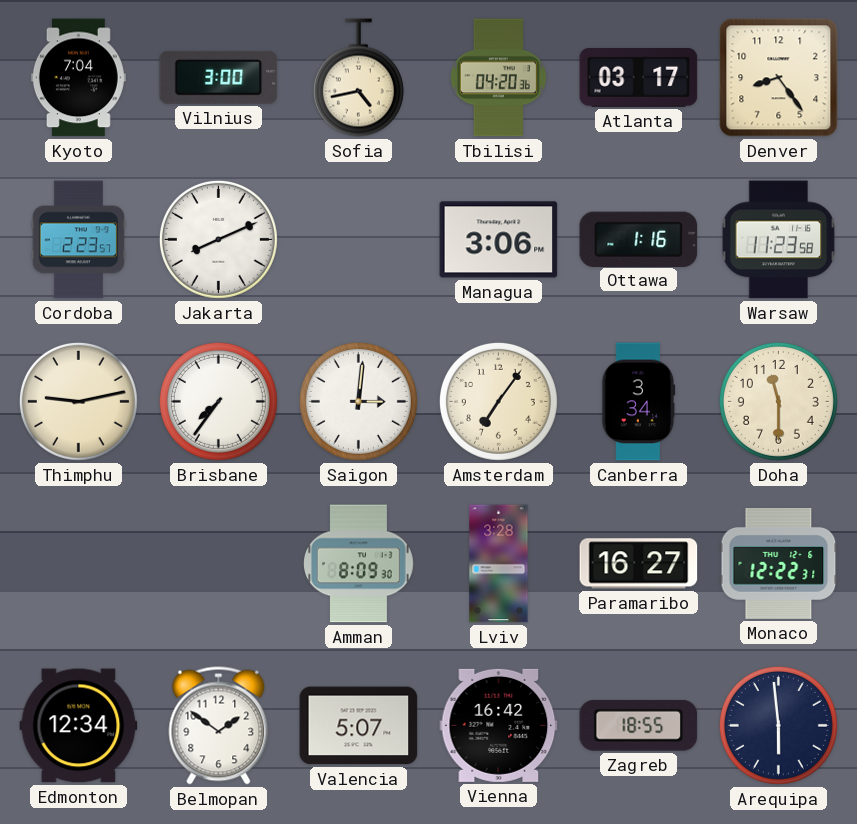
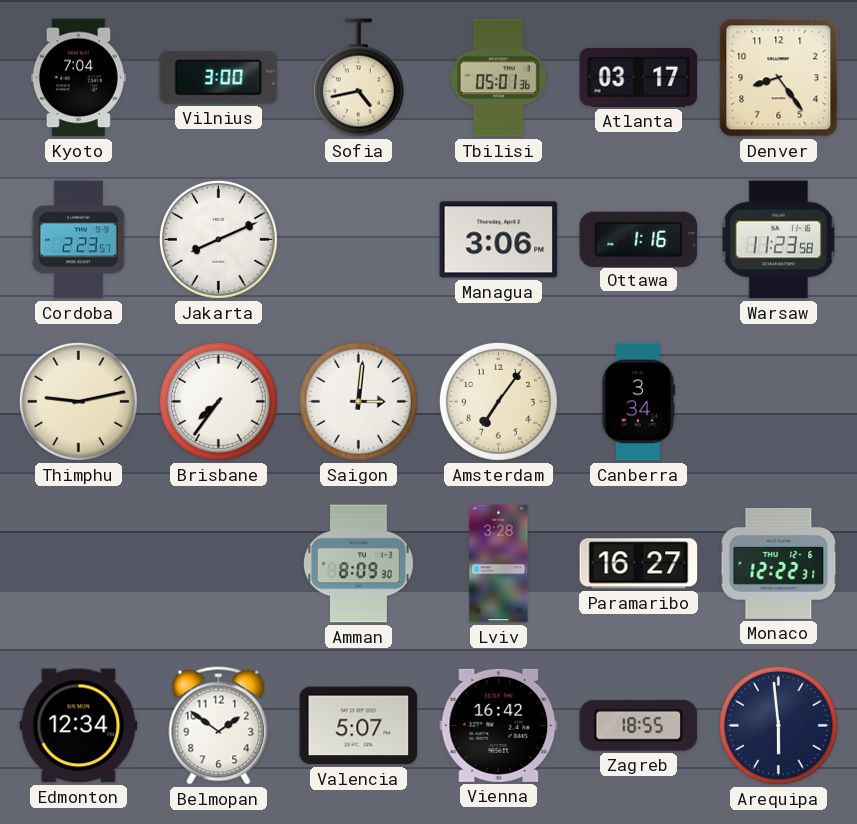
Tbilisi: 04:20 -> 05:01 (498, 78)
Doha: 11:30 -> none (778, 401)
